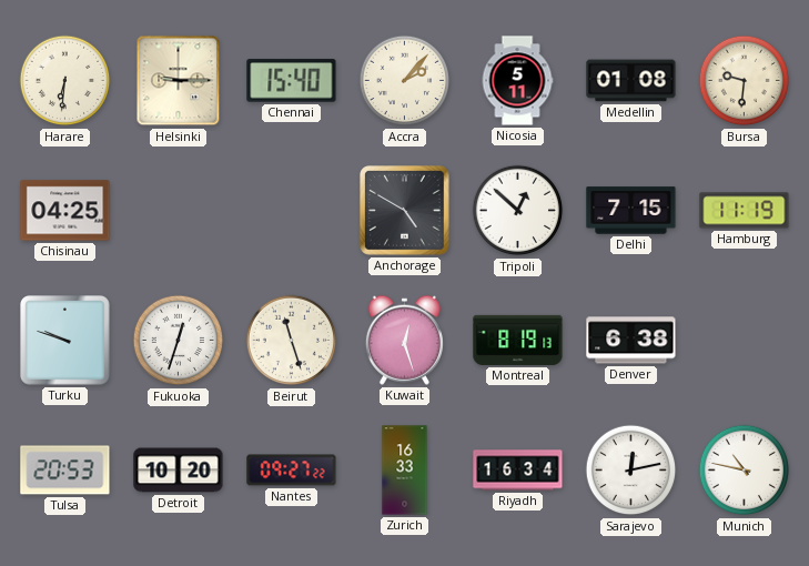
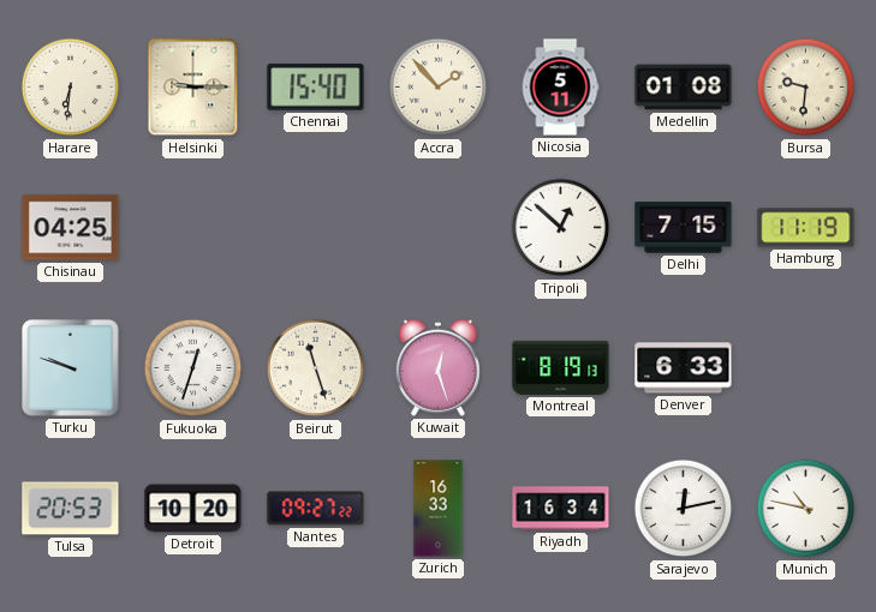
Accra: 2:07 -> 1:53 (439, 88)
Anchorage: 4:50 -> none (405, 211)
Denver: 6:38 -> 6:33 (684, 368)
